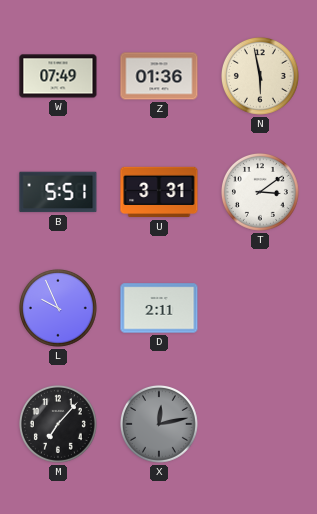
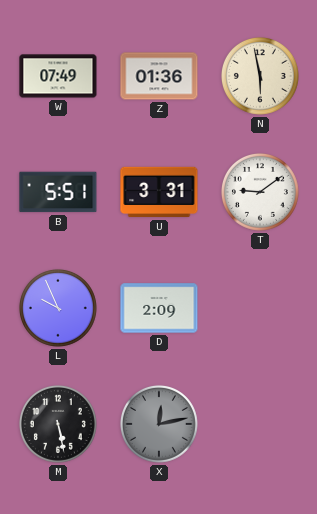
T: 3:09 -> 9:09 (260, 192)
D: 2:11 -> 2:09 (159, 308)
M: 7:07 -> 5:28 (58, 424)
